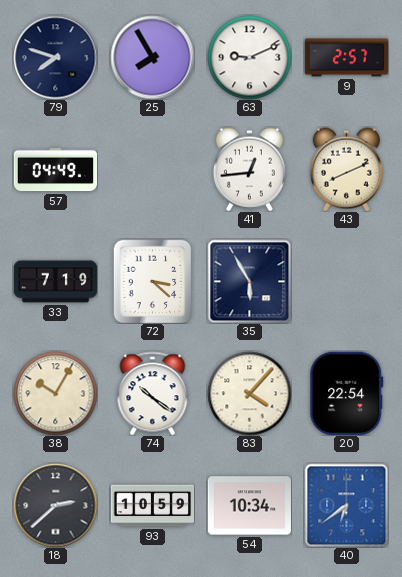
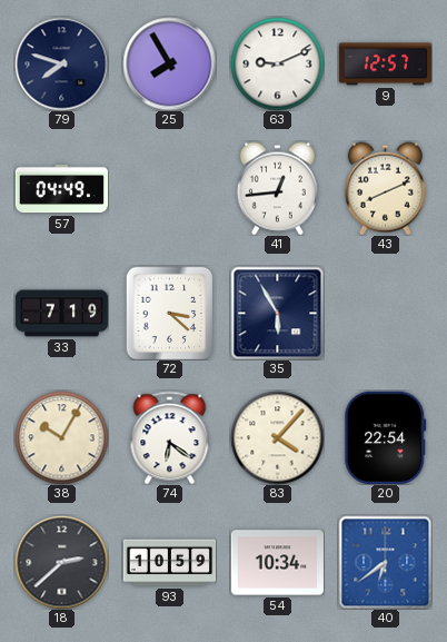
9: 2:57 -> 12:57 (385, 65)
74: 10:21 -> 6:21 (170, 437)
